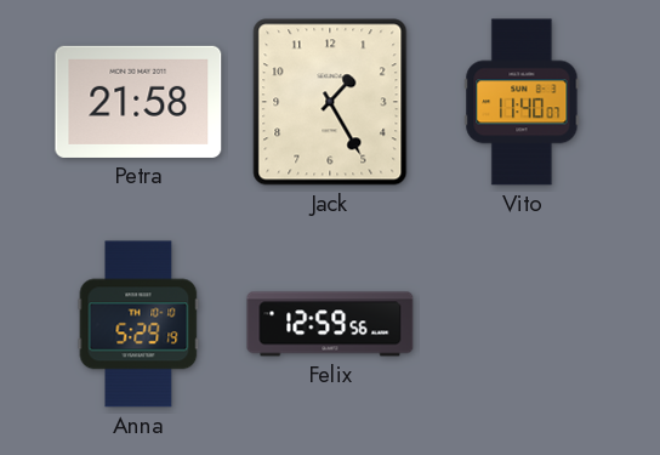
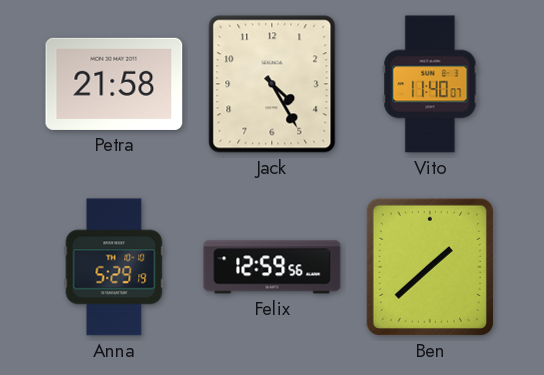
Jack: 1:25 -> 4:25 (272, 84)
Ben: none -> 1:38 (430, 267)
